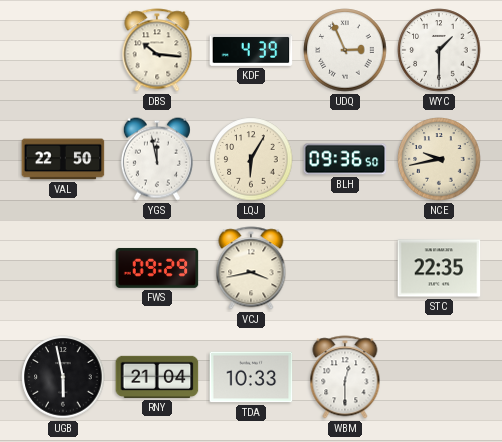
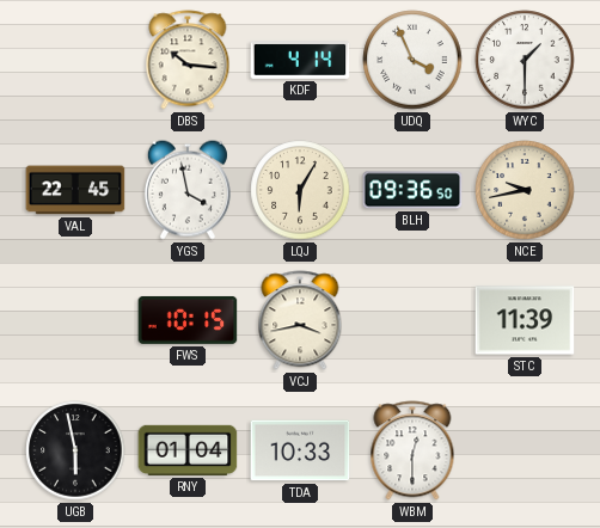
KDF: 4:39 -> 4:14 (300, 61)
UDQ: 2:56 -> 3:56 (412, 60)
VAL: 22:50 -> 22:45 (75, 190)
YGS: 11:58 -> 3:58 (188, 190)
FWS: 09:29 -> 10:15 (188, 320)
STC: 22:35 -> 11:39 (525, 320)
RNY: 21:04 -> 01:04 (188, 450)
